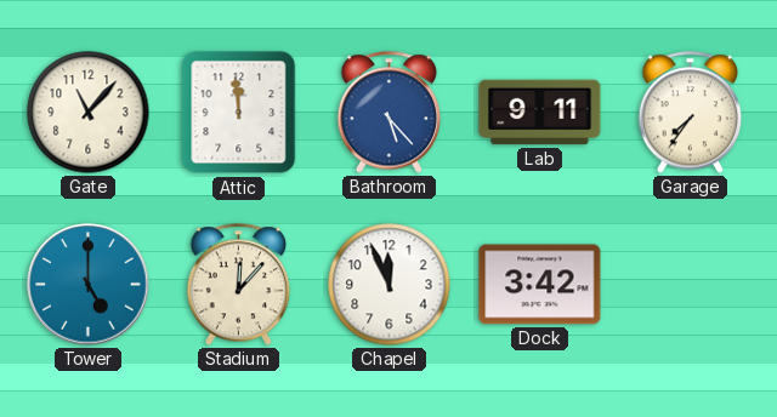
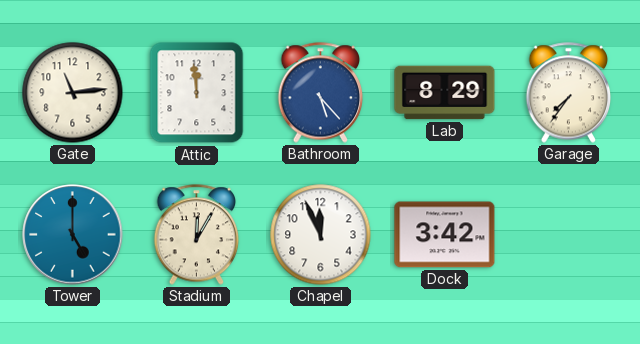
Gate: 11:07 -> 11:14 (73, 93)
Lab: 9:11 -> 8:29 (445, 93)
Stadium: 12:07 -> 12:05 (197, 235)
